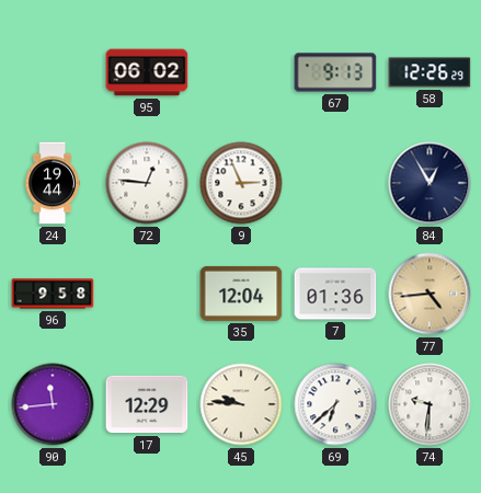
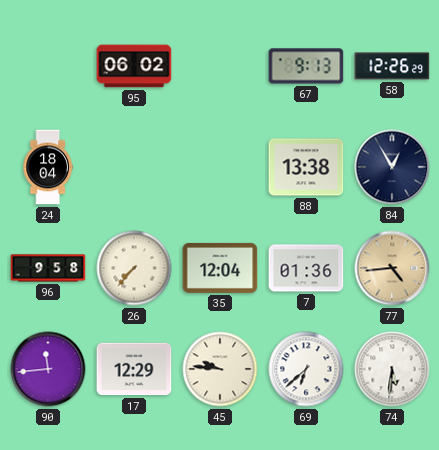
24: 19:44 -> 18:04 (48, 167)
72: 12:46 -> none (147, 183)
9: 2:56 -> none (241, 183)
88: none -> 13:38 (306, 167)
26: none -> 7:37 (134, 268)
74: 9:31 -> 5:31 (392, 369)
